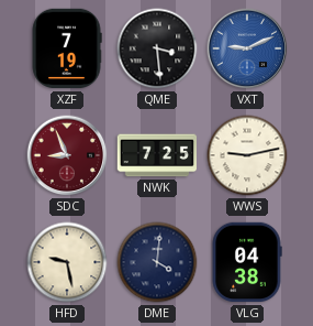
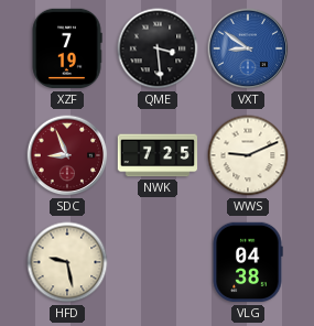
VXT: 9:11 -> 8:51 (248, 48)
WWS: 9:13 -> 9:11 (248, 155)
DME: 4:01 -> none (157, 262)
